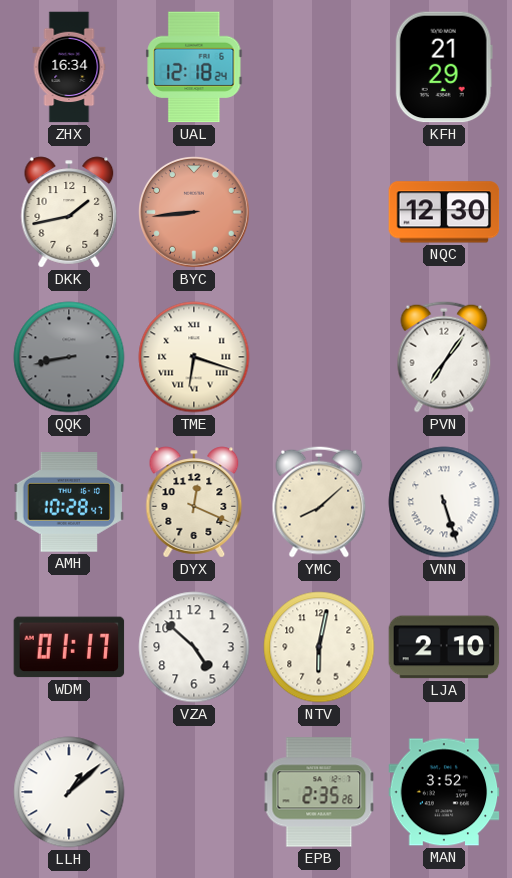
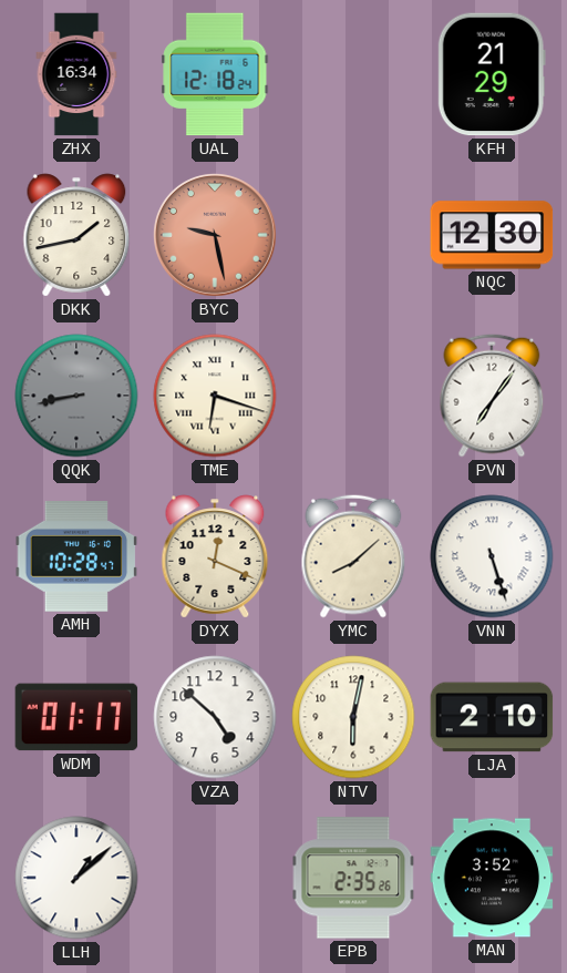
BYC: 8:44 -> 9:28 (216, 236)
